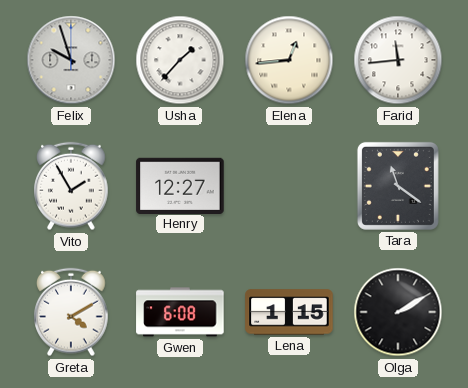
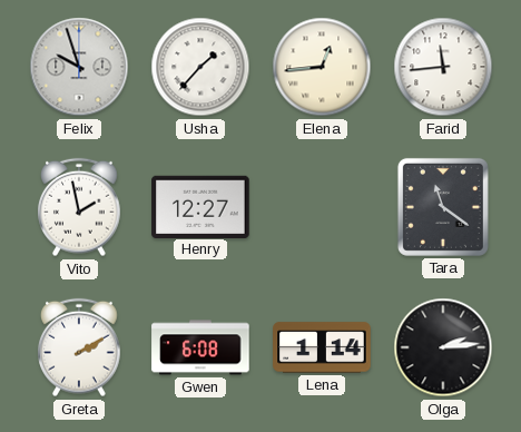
Vito: 1:55 -> 1:58 (80, 207)
Greta: 4:10 -> 2:10 (80, 347)
Lena: 1:15 -> 1:14 (322, 347)
Olga: 2:10 -> 2:14 (443, 347)
